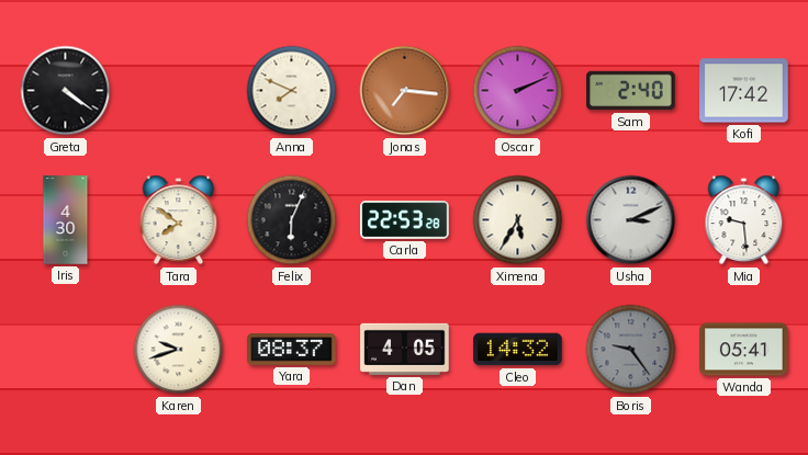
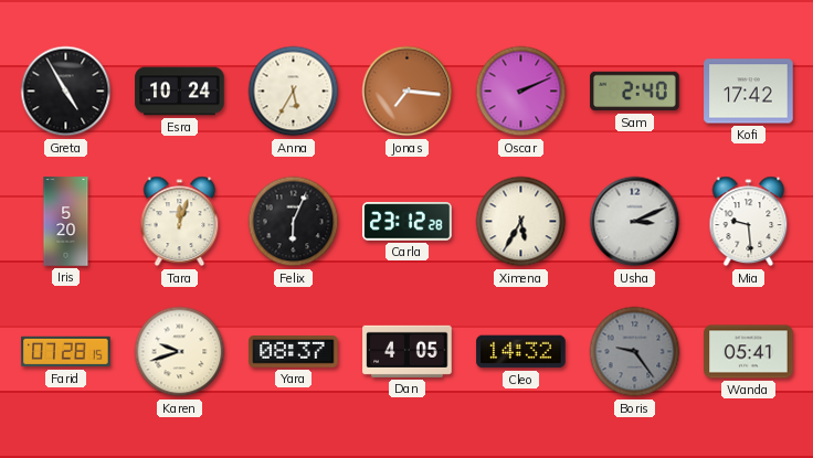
Greta: 4:21 -> 4:55 (66, 92)
Esra: none -> 10:24 (180, 92)
Anna: 7:49 -> 5:35 (294, 92)
Iris: 4:30 -> 5:20 (66, 222)
Tara: 7:51 -> 12:03 (180, 222)
Carla: 22:53 -> 23:12 (408, 222)
Farid: none -> 07:28 (66, 352)
